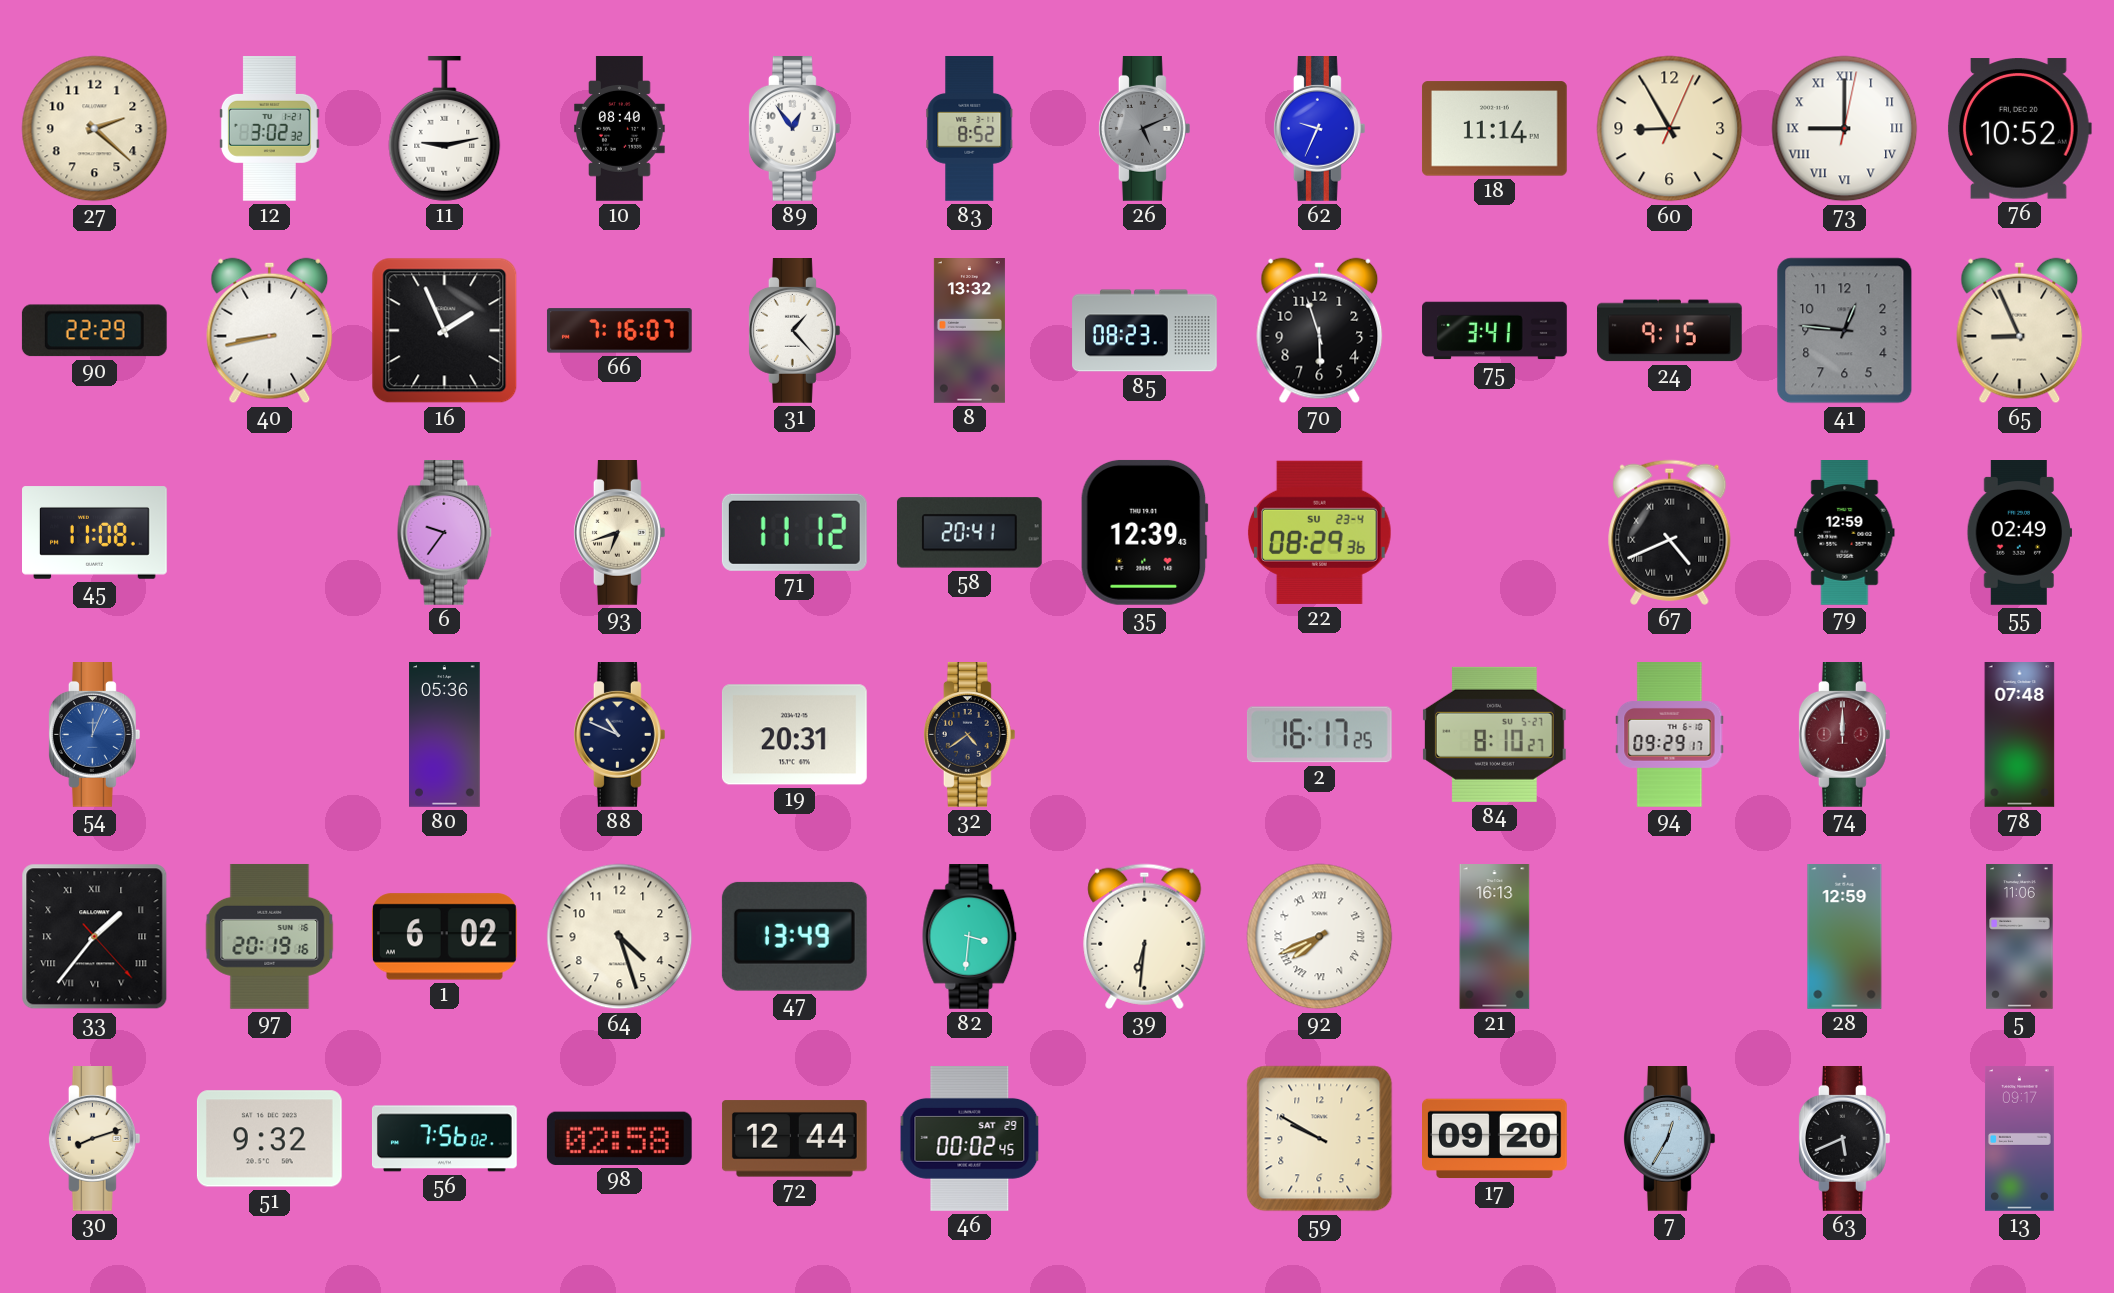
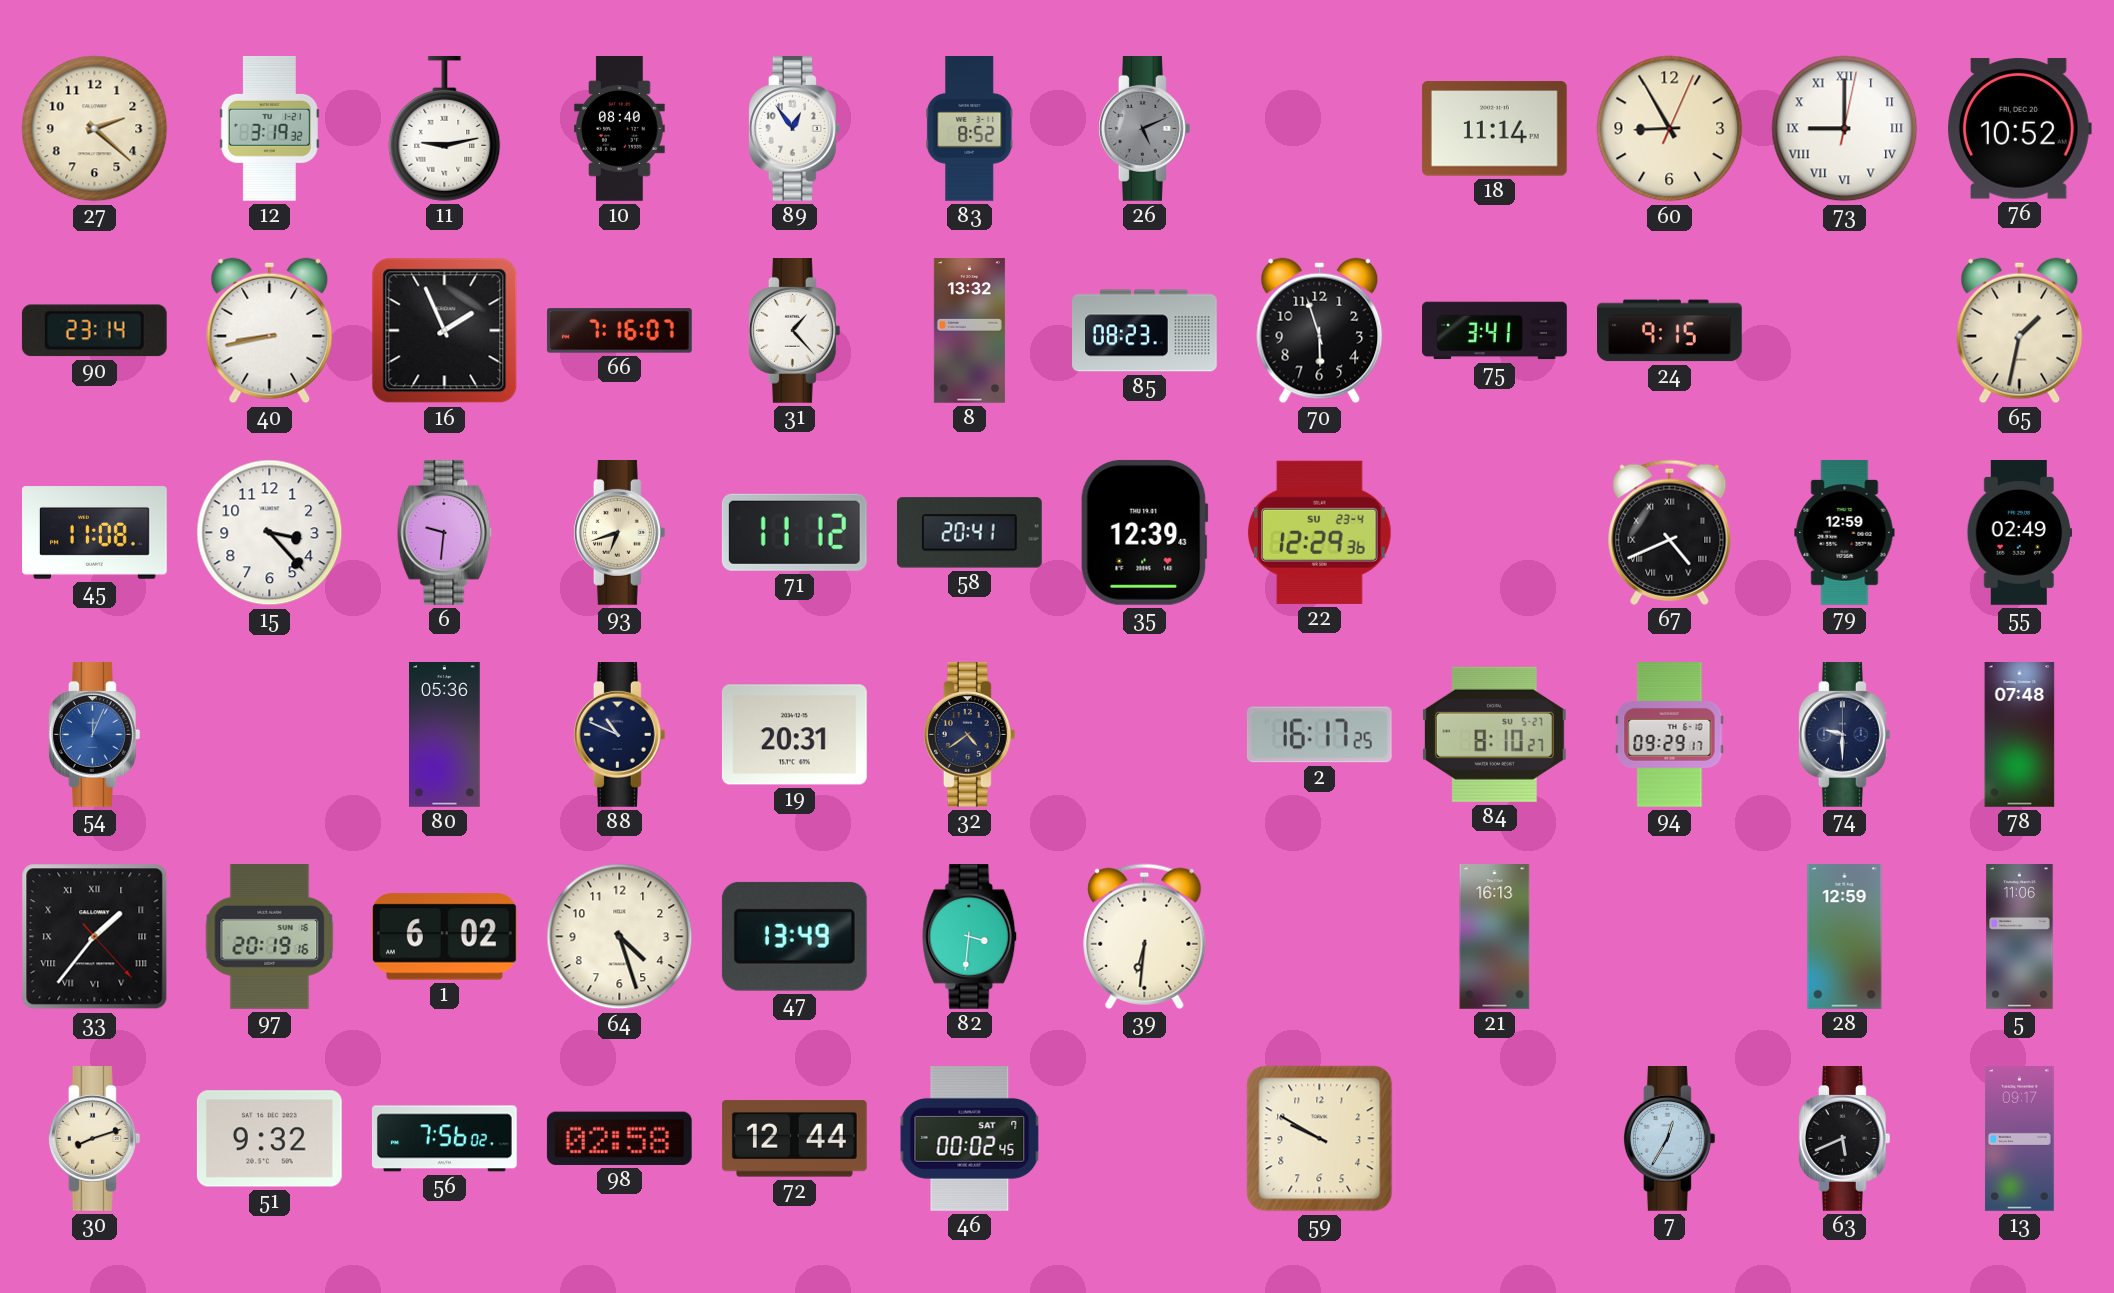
12: 3:02 -> 3:19 (269, 129)
62: 9:34 -> none (1319, 129)
90: 22:29 -> 23:14 (94, 331)
41: 12:46 -> none (1845, 331)
65: 8:56 -> 1:32 (2020, 331)
15: none -> 3:23 (270, 533)
6: 9:36 -> 9:31 (445, 533)
22: 08:29 -> 12:29 (1319, 532)
74: 12:00 -> 9:30 (1844, 735)
74 dial: burgundy -> navy (1844, 735)
92: 7:41 -> none (1320, 937)
46 date: SAT 29 -> SAT 7 (970, 1139)
17: 09:20 -> none (1495, 1139)
